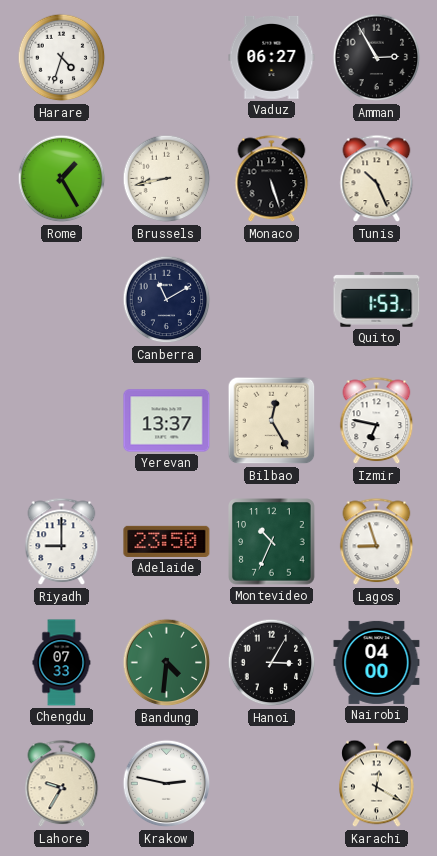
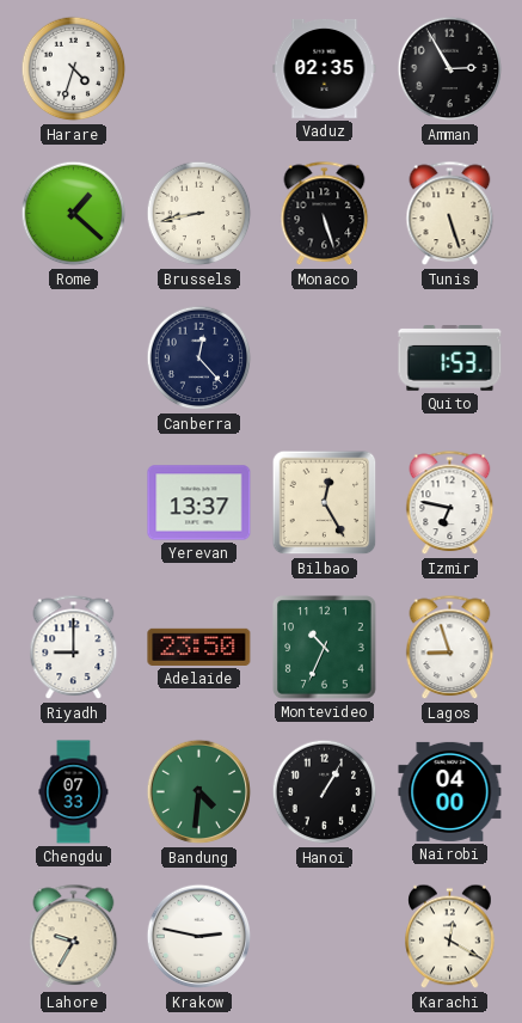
Vaduz: 06:27 -> 02:35 (325, 69)
Rome: 1:25 -> 1:22 (74, 214)
Tunis: 10:26 -> 5:27 (450, 214)
Canberra: 11:10 -> 12:23 (199, 359)
Hanoi: 3:05 -> 1:05 (325, 792)
